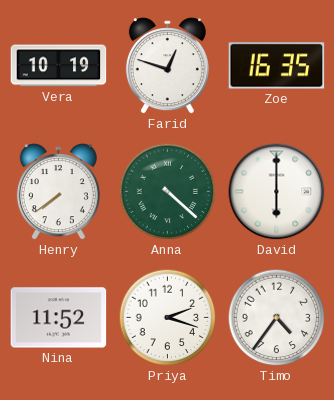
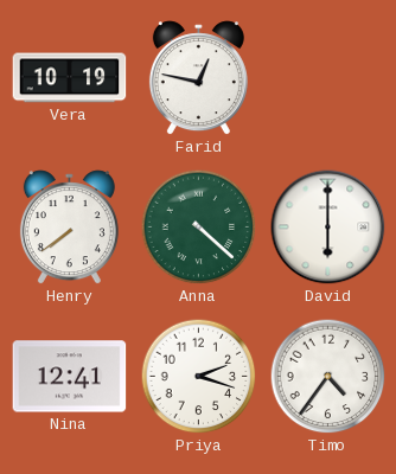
Farid: 12:48 -> 12:47 (198, 78)
Zoe: 16:35 -> none (277, 66)
Nina: 11:52 -> 12:41 (70, 377)
